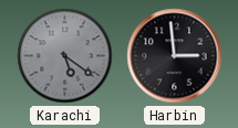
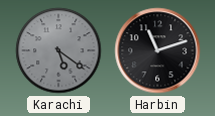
Harbin: 2:59 -> 11:12 (158, 51)
